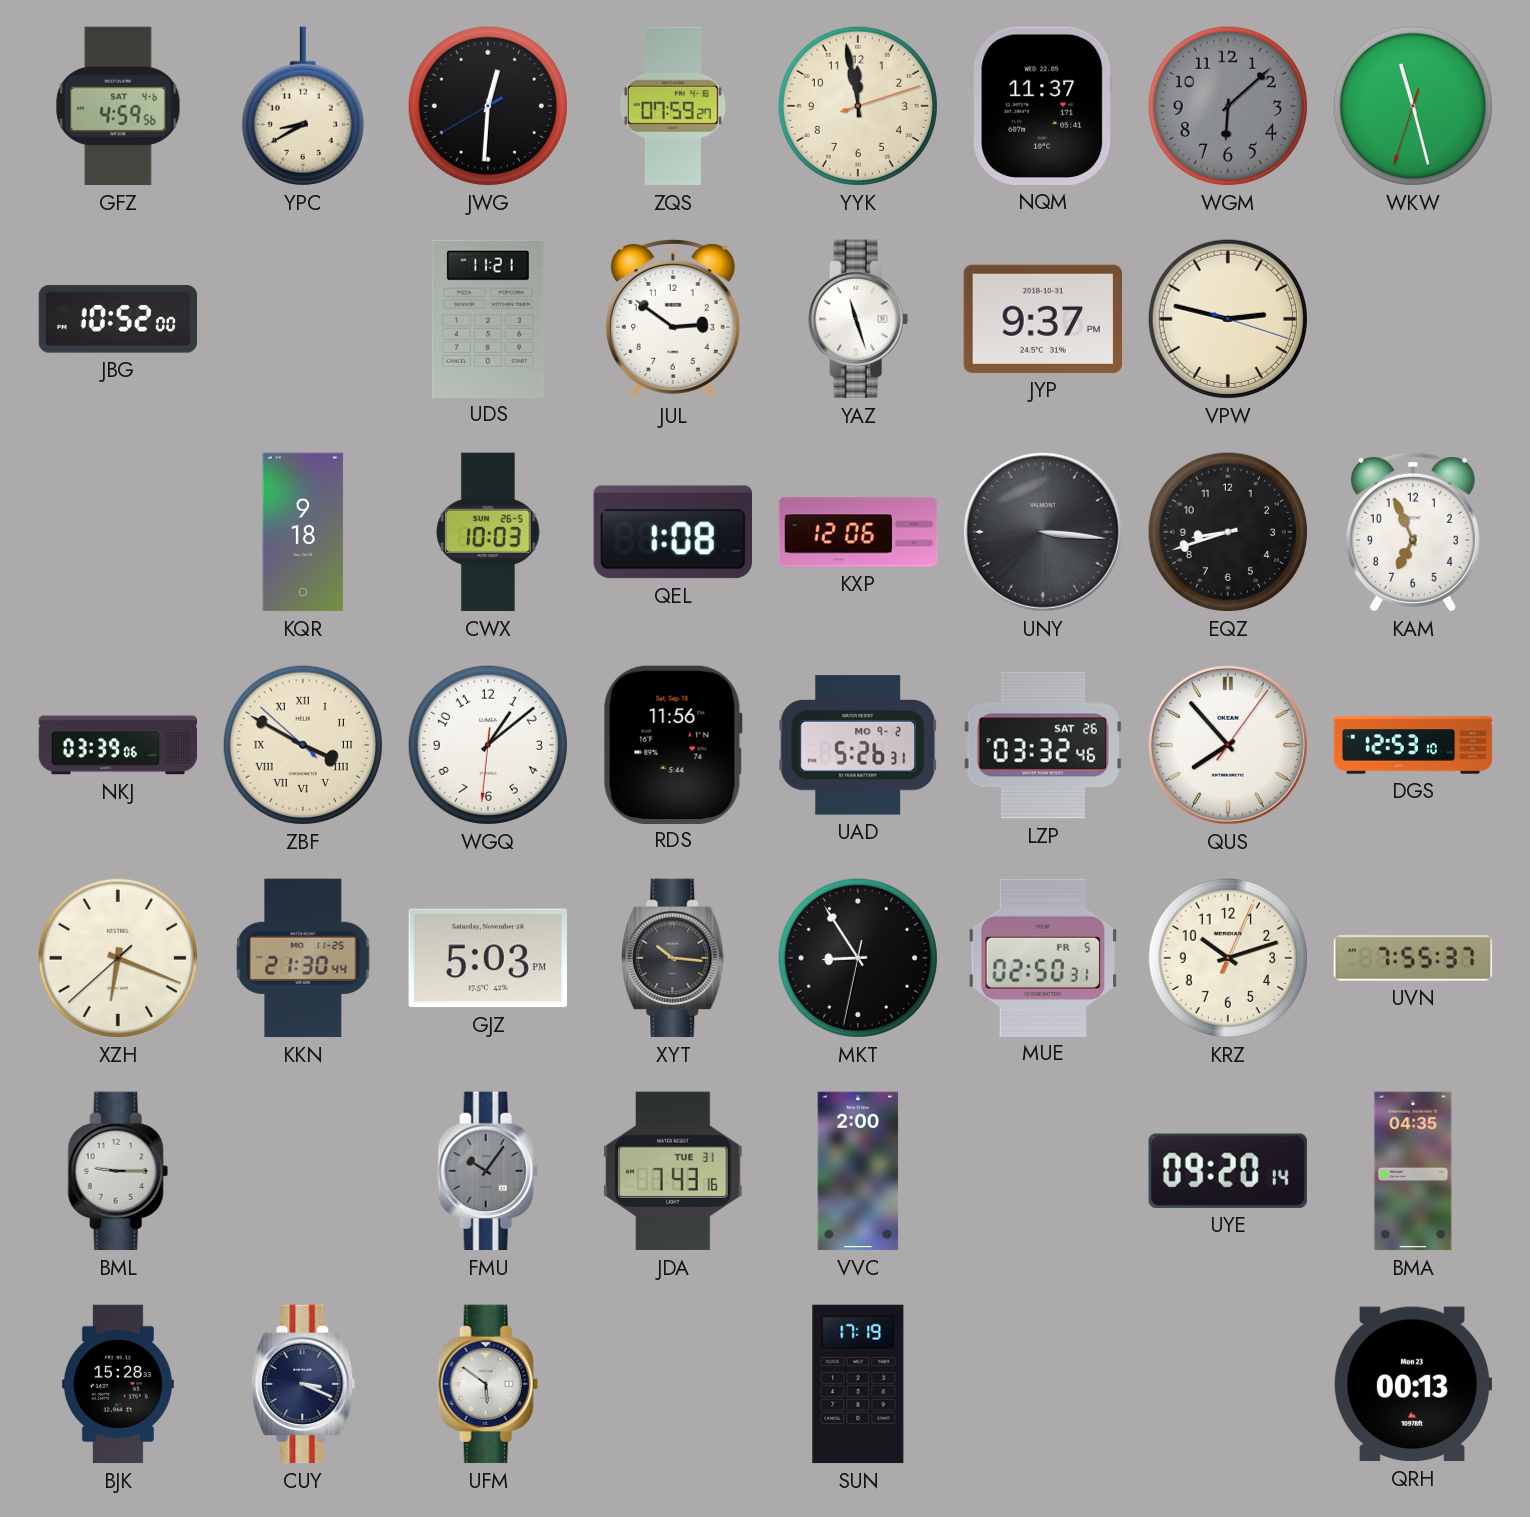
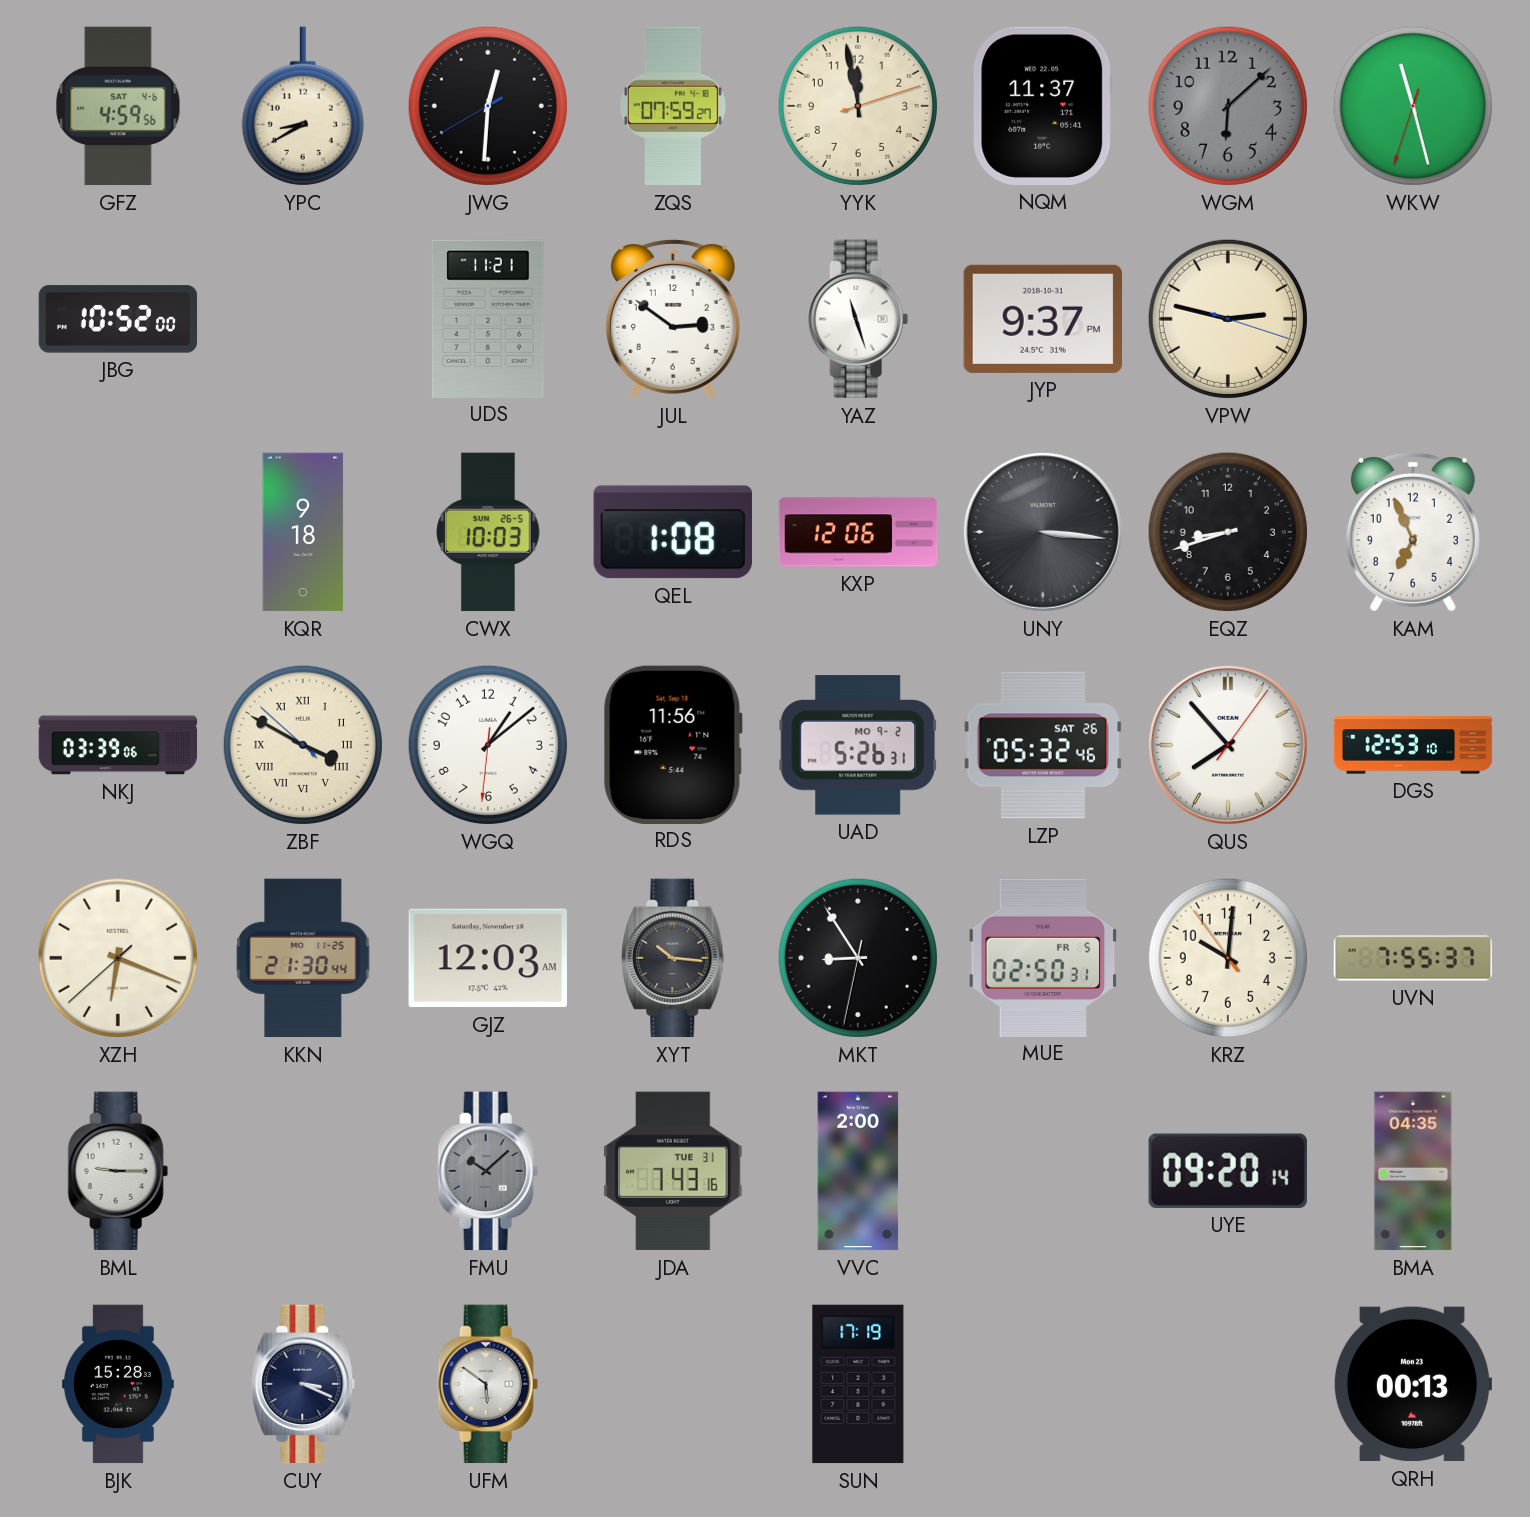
LZP: 03:32 -> 05:32 (1043, 745)
GJZ: 5:03 -> 12:03 (488, 958)
KRZ: 10:12 -> 10:00 (1228, 958)
FMU: 10:06 -> 10:08 (488, 1171)
